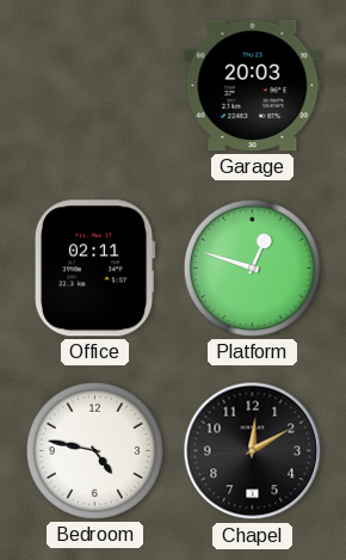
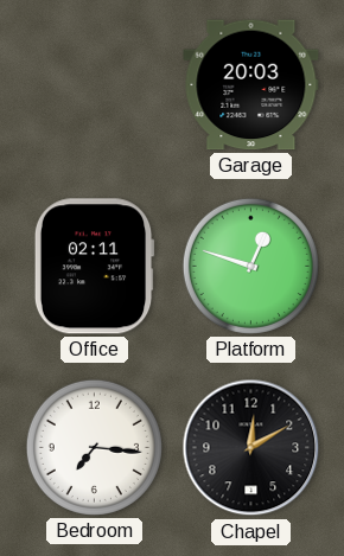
Bedroom: 4:47 -> 7:16 (94, 447)
